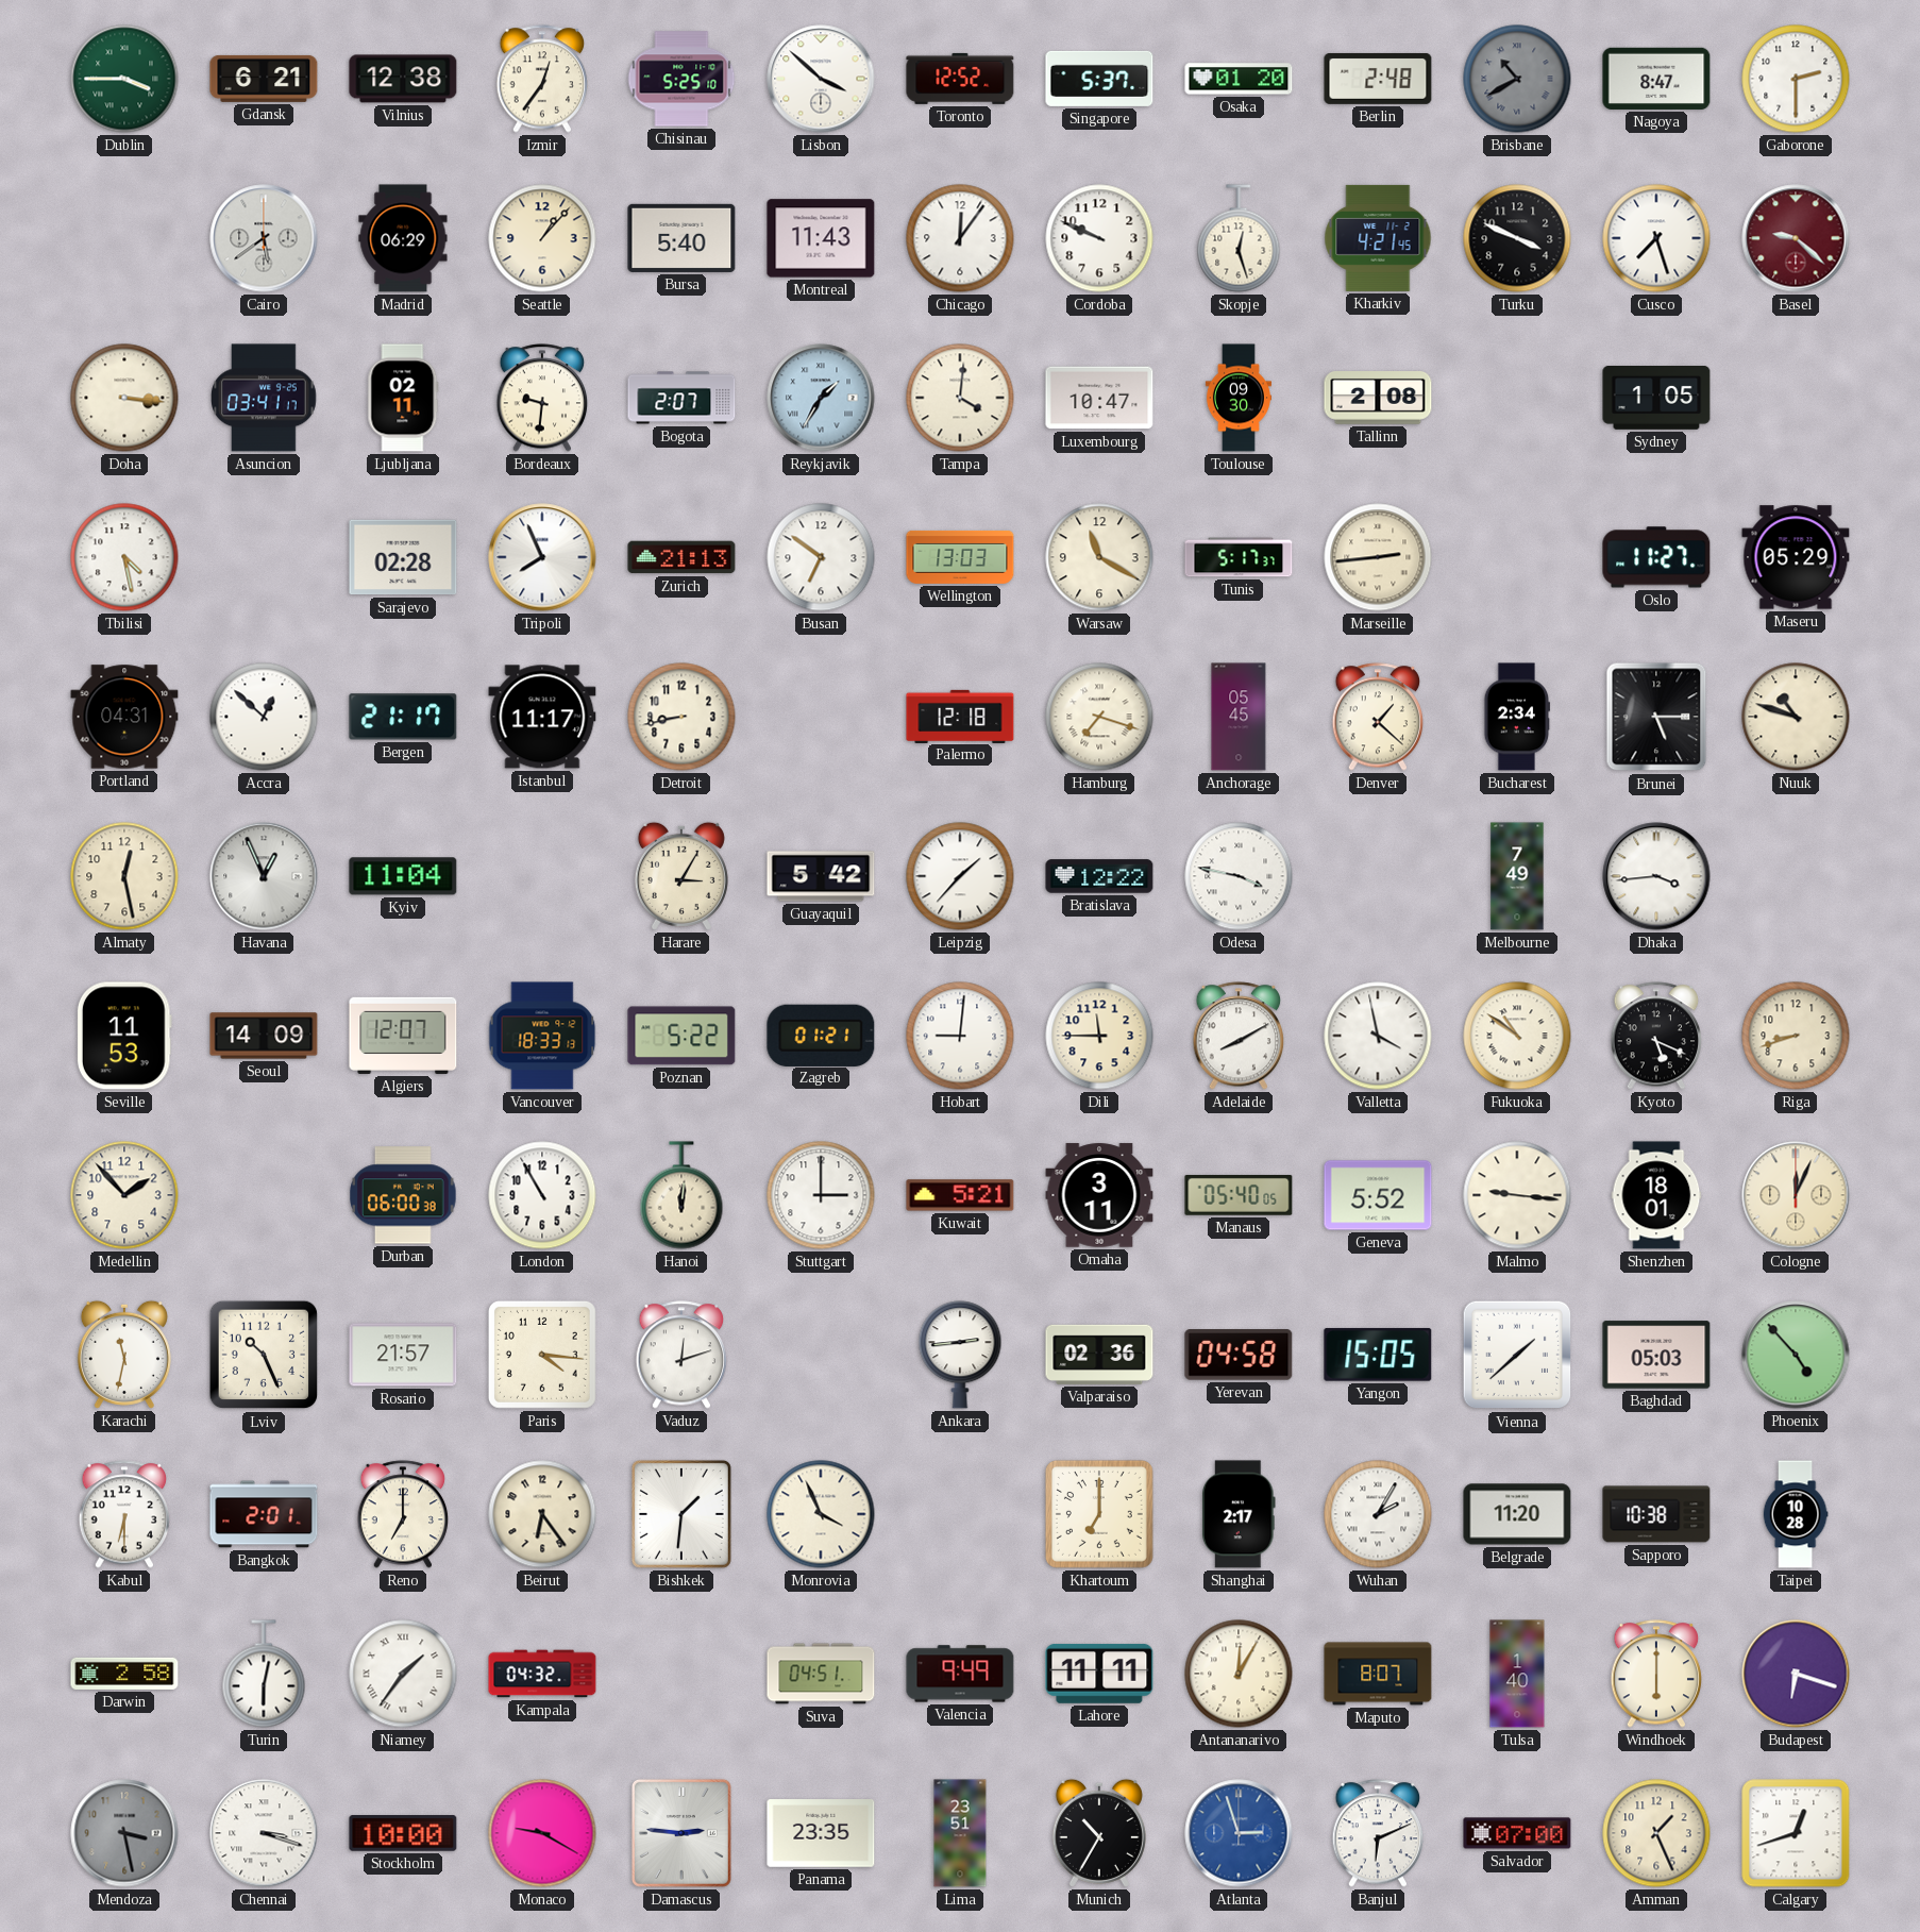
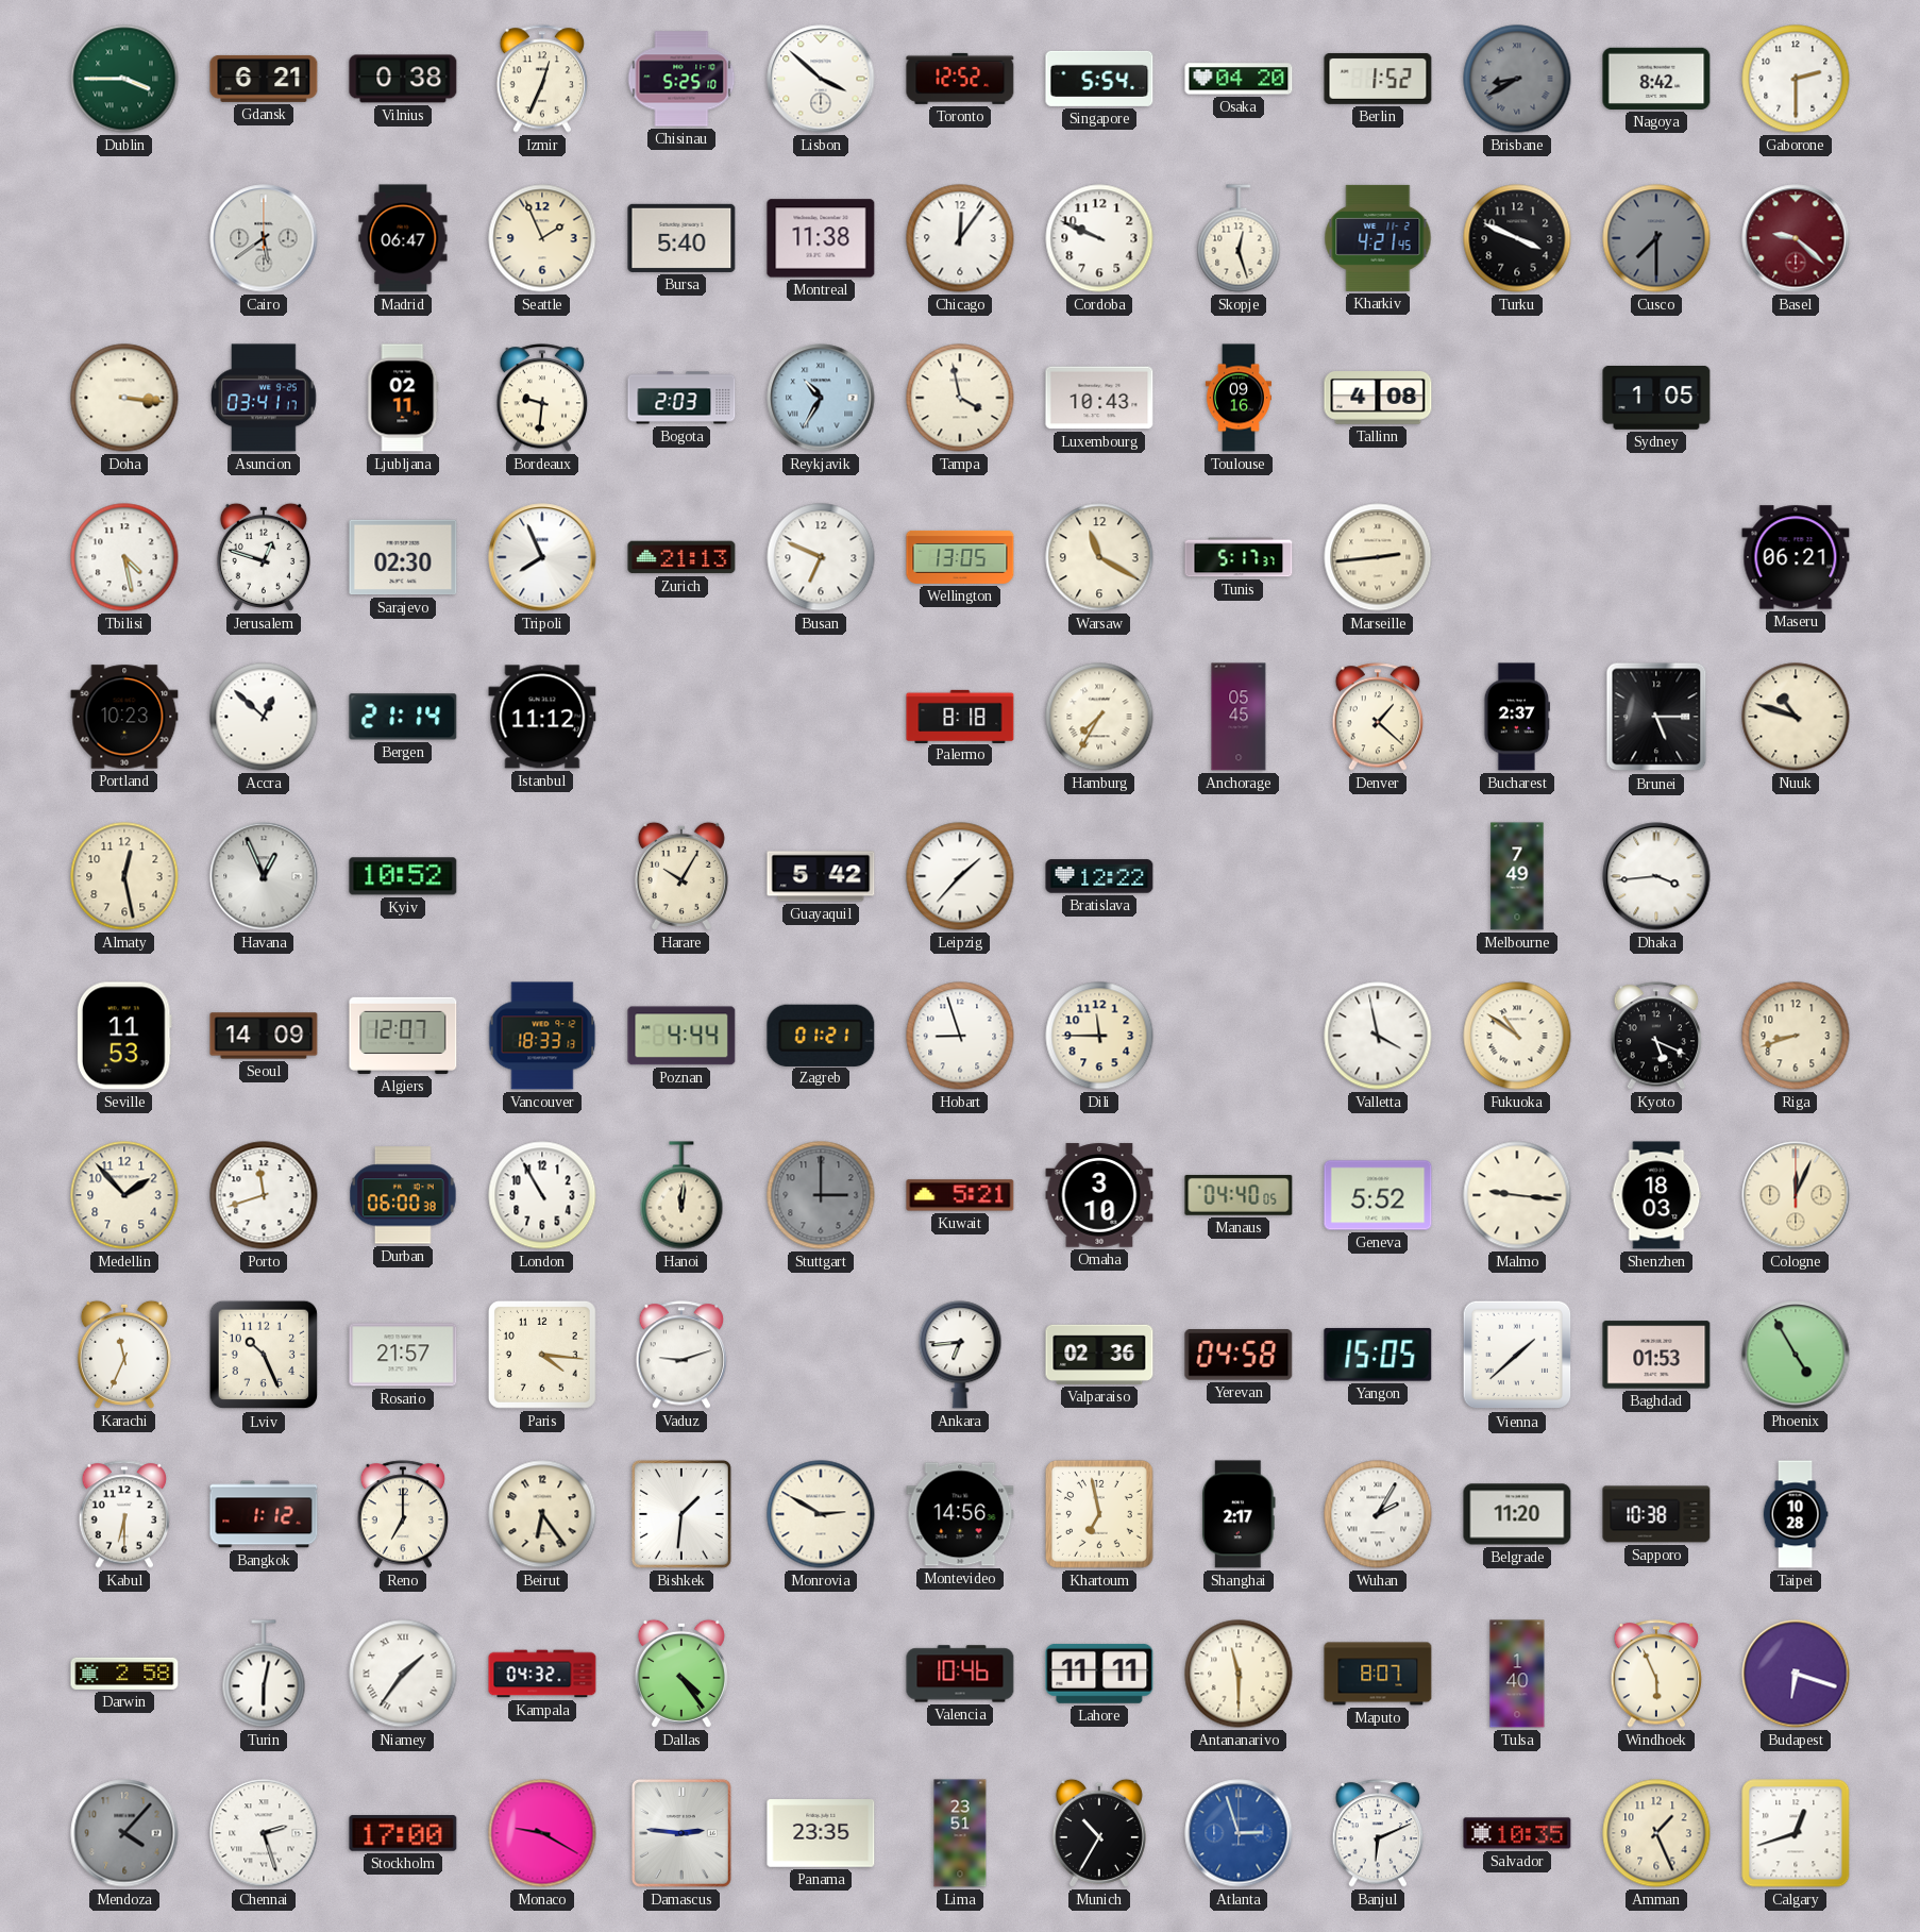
Vilnius: 12:38 -> 0:38 (403, 79)
Izmir: 12:36 -> 12:34 (542, 79)
Singapore: 5:37 -> 5:54 (1099, 79)
Osaka: 01:20 -> 04:20 (1239, 79)
Berlin: 2:48 -> 1:52 (1378, 79)
Brisbane: 10:40 -> 8:40 (1517, 79)
Nagoya: 8:47 -> 8:42 (1656, 79)
Madrid: 06:29 -> 06:47 (403, 238)
Seattle: 1:07 -> 1:56 (542, 238)
Montreal: 11:43 -> 11:38 (821, 238)
Cusco: 7:27 -> 7:30 (1656, 238)
Cusco dial: white -> grey (1656, 238)
Bogota: 2:07 -> 2:03 (681, 398)
Reykjavik: 1:35 -> 10:35 (821, 398)
Tampa: 4:01 -> 3:58 (960, 398)
Luxembourg: 10:47 -> 10:43 (1099, 398)
Toulouse: 09:30 -> 09:16 (1239, 398)
Tallinn: 2:08 -> 4:08 (1378, 399)
Jerusalem: none -> 12:48 (264, 557)
Sarajevo: 02:28 -> 02:30 (403, 557)
Busan: 6:51 -> 6:49 (821, 557)
Wellington: 13:03 -> 13:05 (960, 557)
Oslo: 11:27 -> none (1656, 557)
Maseru: 05:29 -> 06:21 (1796, 557)
Portland: 04:31 -> 10:23 (124, 717)
Bergen: 21:17 -> 21:14 (403, 717)
Istanbul: 11:17 -> 11:12 (542, 717)
Detroit: 8:43 -> none (681, 717)
Palermo: 12:18 -> 8:18 (960, 716)
Hamburg: 7:18 -> 7:35 (1099, 717)
Bucharest: 2:34 -> 2:37 (1516, 717)
Kyiv: 11:04 -> 10:52 (403, 876)
Harare: 3:05 -> 10:05 (681, 876)
Odesa: 3:47 -> none (1239, 876)
Poznan: 5:22 -> 4:44 (681, 1036)
Hobart: 9:01 -> 8:57 (960, 1036)
Adelaide: 8:10 -> none (1239, 1036)
Porto: none -> 11:42 (264, 1195)
Stuttgart dial: white -> grey (821, 1195)
Omaha: 3:11 -> 3:10 (1099, 1195)
Manaus: 05:40 -> 04:40 (1239, 1195)
Shenzhen: 18:01 -> 18:03 (1656, 1195)
Karachi: 11:32 -> 11:34 (124, 1355)
Vaduz: 12:12 -> 9:12 (681, 1355)
Ankara: 2:44 -> 6:44 (960, 1355)
Baghdad: 05:03 -> 01:53 (1656, 1355)
Phoenix: 4:53 -> 4:55 (1796, 1355)
Bangkok: 2:01 -> 1:12 (264, 1514)
Monrovia: 3:56 -> 2:50 (821, 1514)
Montevideo: none -> 14:56 (960, 1514)
Khartoum: 7:00 -> 6:58 (1099, 1514)
Dallas: none -> 4:24 (681, 1674)
Suva: 04:51 -> none (821, 1674)
Valencia: 9:49 -> 10:46 (960, 1674)
Antananarivo: 12:05 -> 11:30 (1239, 1674)
Windhoek: 6:00 -> 5:56 (1656, 1674)
Mendoza: 3:28 -> 4:07 (124, 1833)
Chennai: 3:18 -> 2:27 (264, 1833)
Stockholm: 10:00 -> 17:00 (403, 1834)
Salvador: 07:00 -> 10:35 (1517, 1833)
